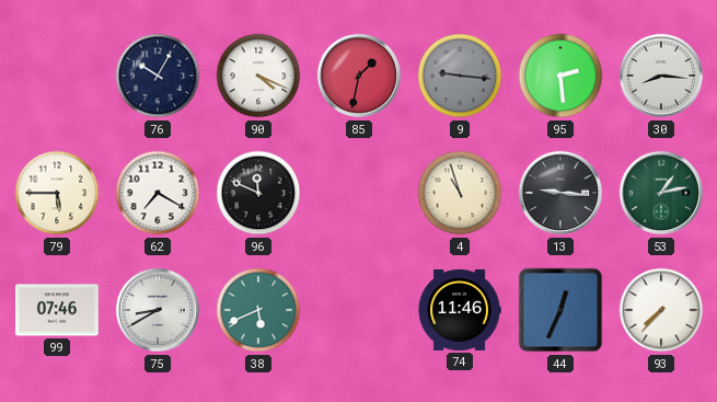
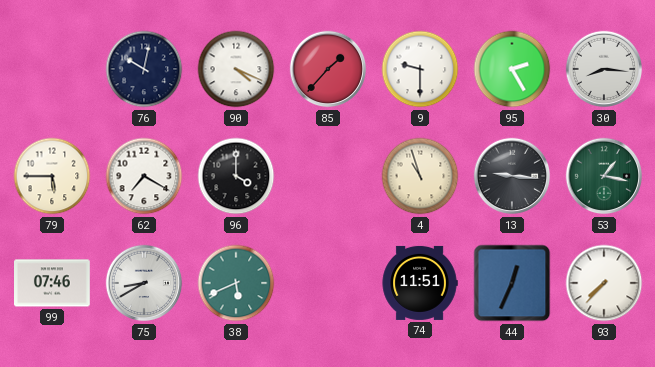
76: 10:05 -> 10:02 (144, 69)
85: 1:32 -> 1:37 (328, 69)
9: 9:16 -> 9:30 (420, 69)
9 dial: grey -> white (420, 69)
95: 2:29 -> 2:25 (512, 69)
96: 11:49 -> 4:00 (236, 176)
53: 1:13 -> 1:17 (604, 176)
74: 11:46 -> 11:51 (420, 283)
